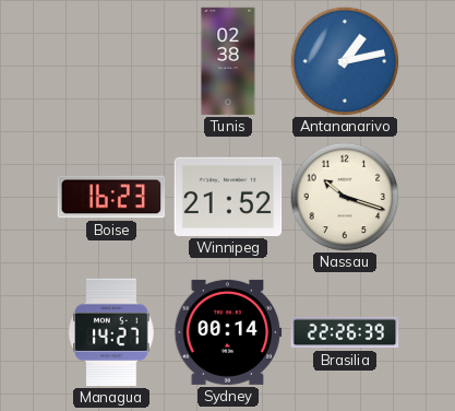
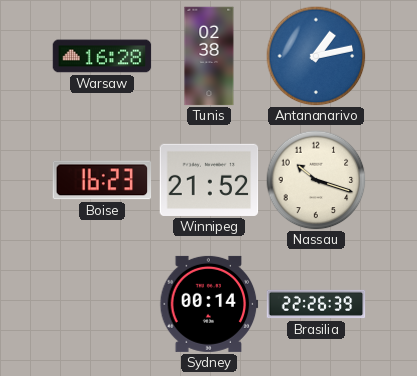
Warsaw: none -> 16:28 (102, 56)
Managua: 14:27 -> none (111, 332)
